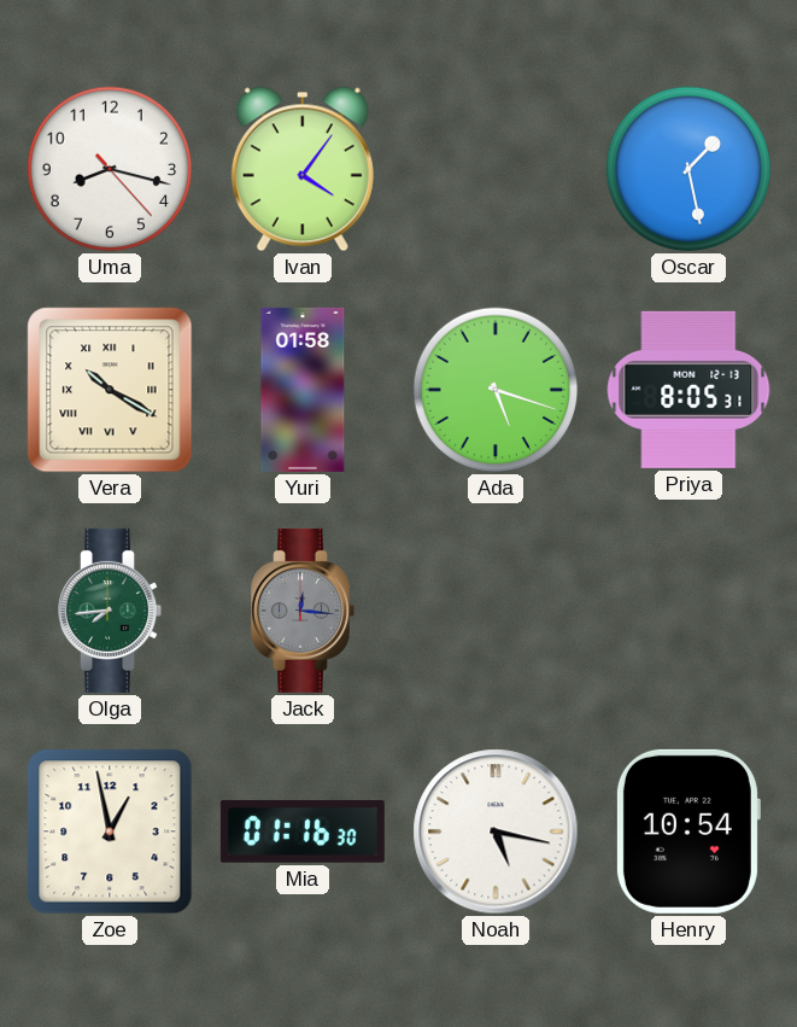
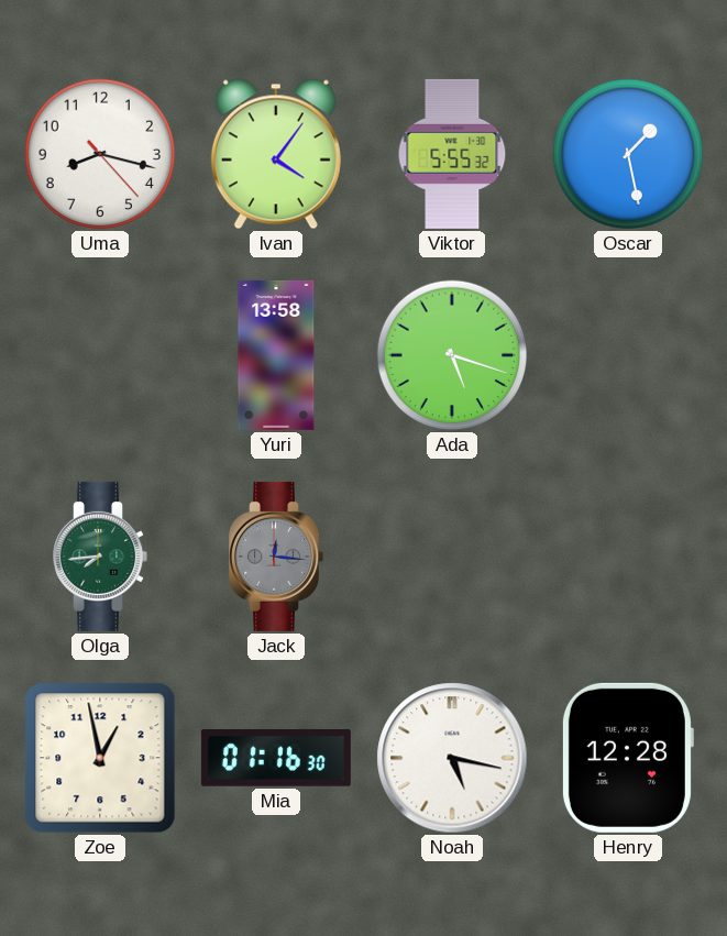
Viktor: none -> 5:55 (452, 154)
Vera: 10:20 -> none (110, 390)
Yuri: 01:58 -> 13:58 (276, 355)
Priya: 8:05 -> none (688, 390)
Henry: 10:54 -> 12:28 (627, 758)
